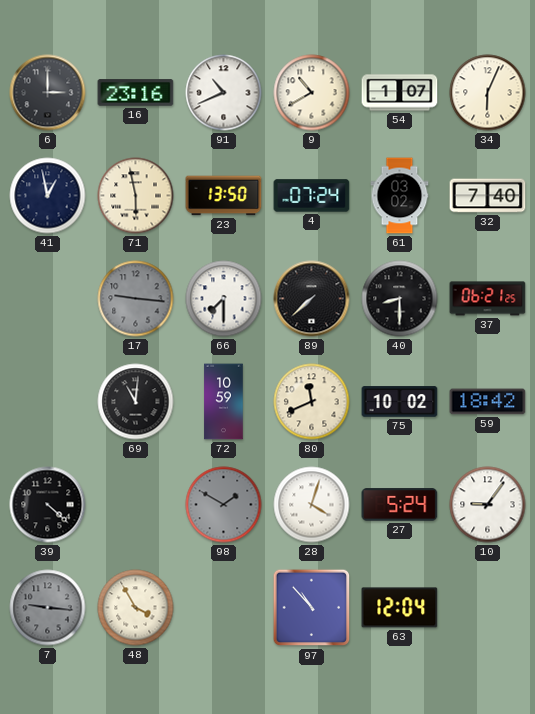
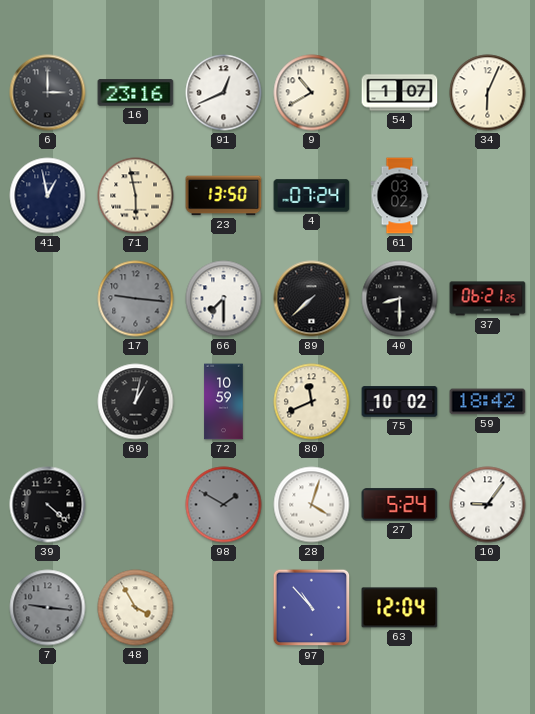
91: 10:41 -> 12:41 (224, 93)
32: 7:40 -> none (488, 196)
69: 11:01 -> 1:02 (136, 402)
